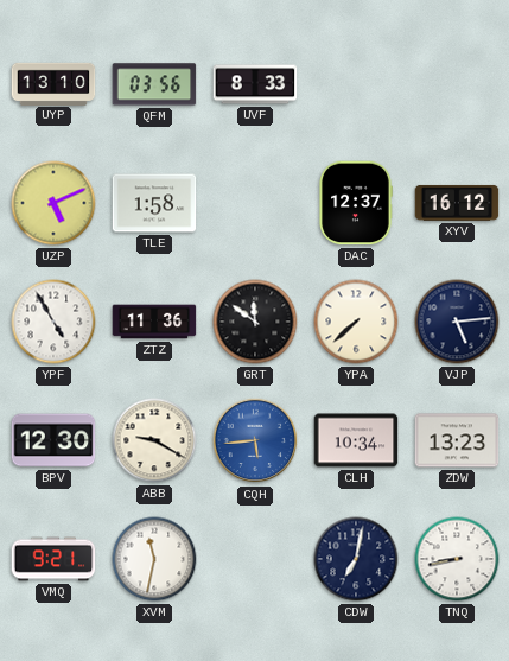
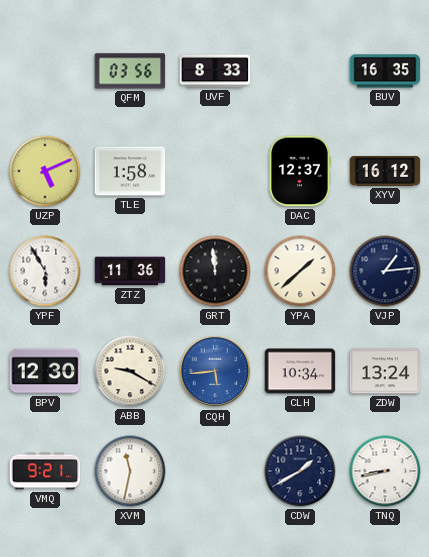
UYP: 13:10 -> none (53, 83)
BUV: none -> 16:35 (385, 71)
YPF: 4:55 -> 5:55 (45, 271)
GRT: 11:51 -> 11:59 (215, 271)
YPA: 7:38 -> 1:38 (300, 271)
VJP: 5:14 -> 1:14 (385, 271)
ZDW: 13:23 -> 13:24 (385, 371)
CDW: 7:02 -> 1:40 (300, 471)
